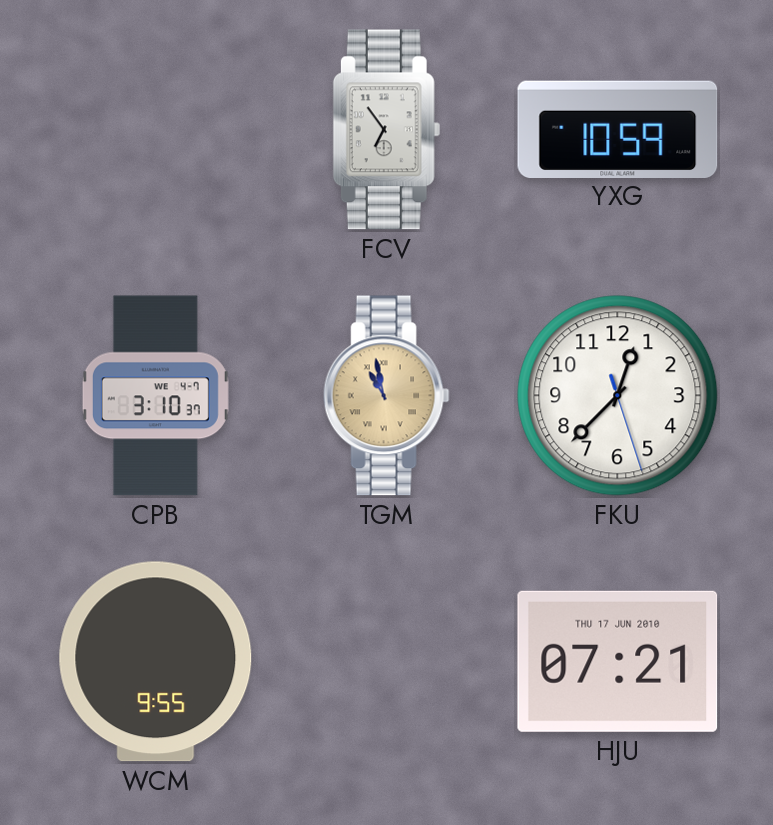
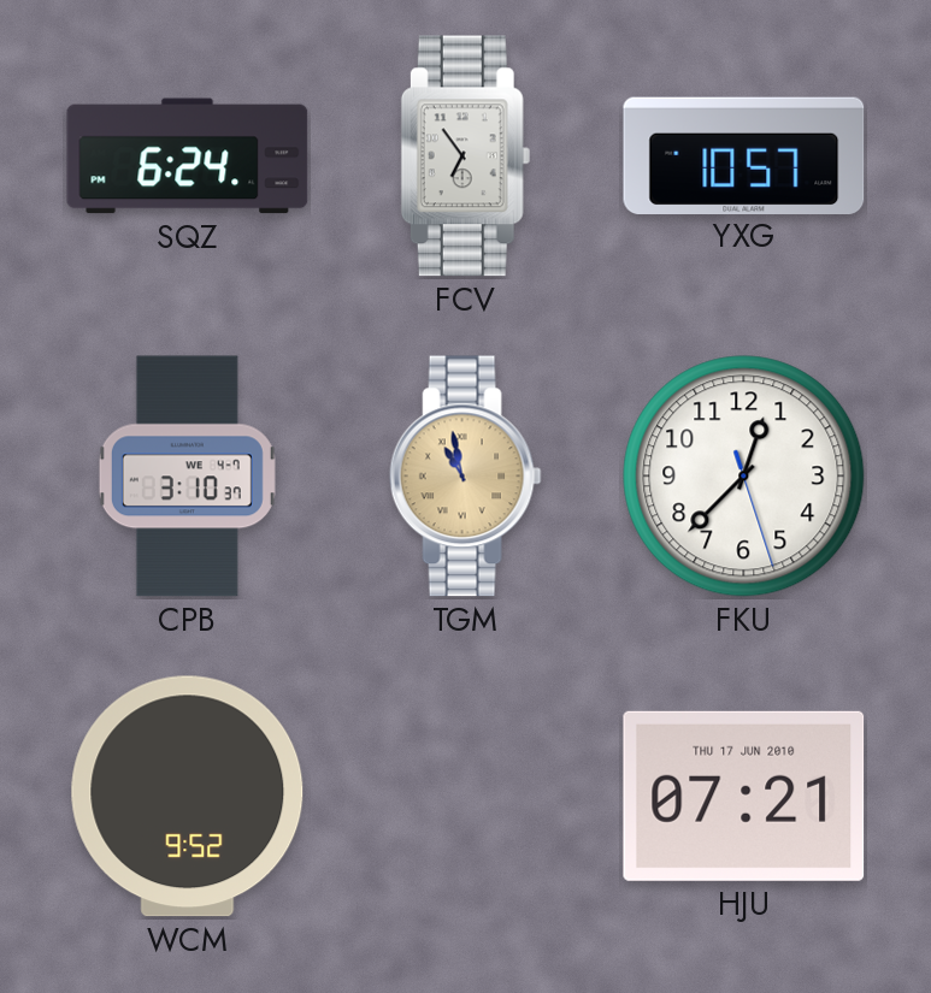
SQZ: none -> 6:24 (188, 156)
YXG: 10:59 -> 10:57 (744, 155)
WCM: 9:55 -> 9:52 (188, 797)
